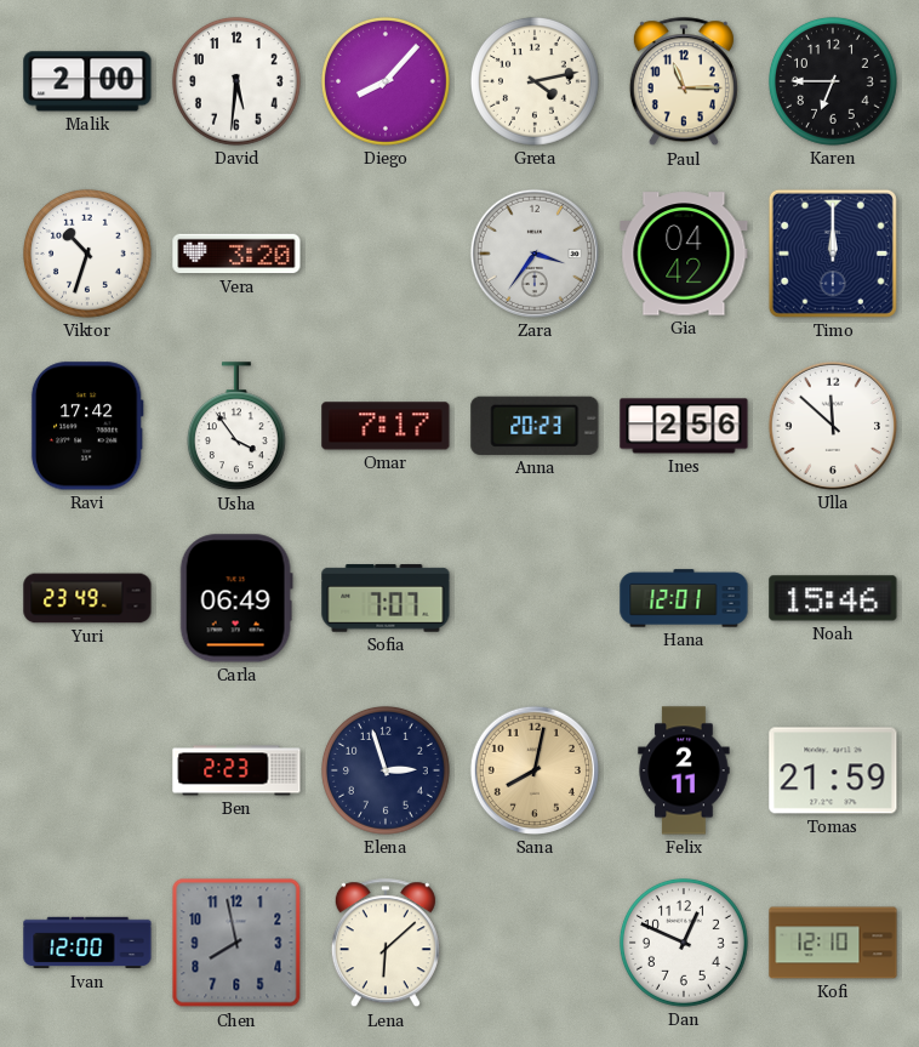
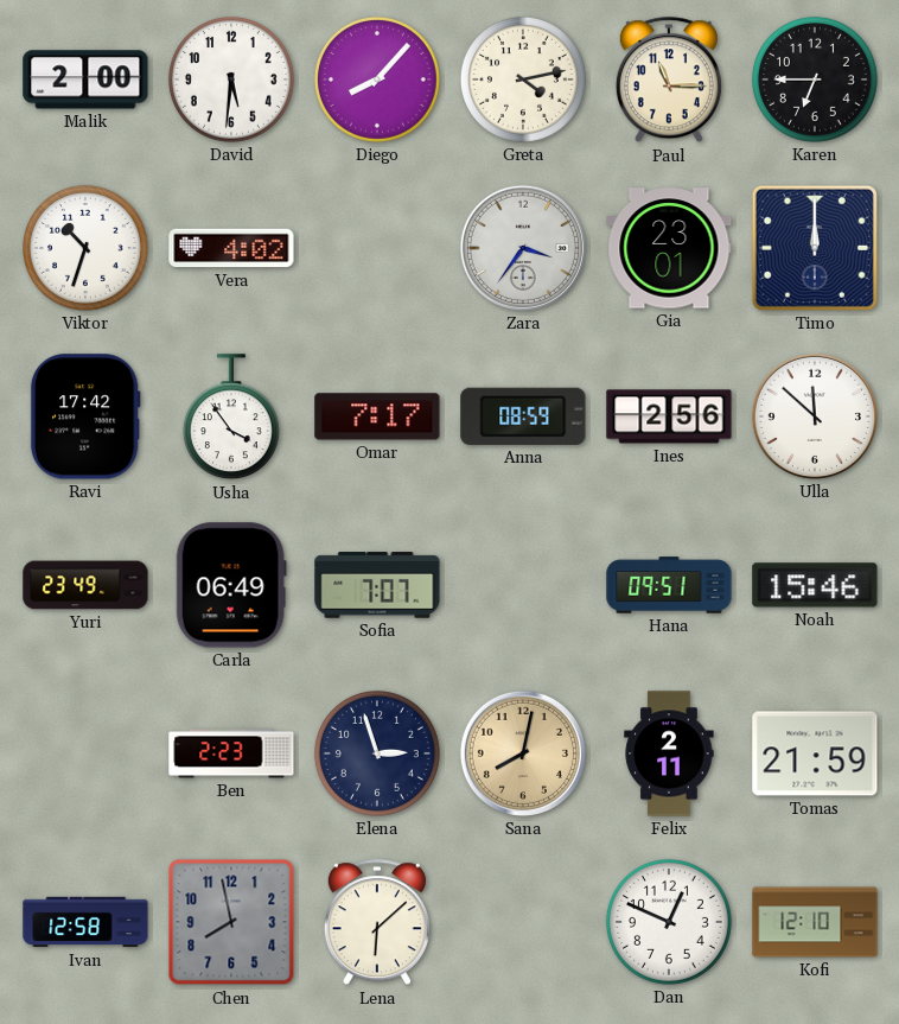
Vera: 3:20 -> 4:02 (231, 248)
Gia: 04:42 -> 23:01 (669, 248)
Anna: 20:23 -> 08:59 (523, 416)
Hana: 12:01 -> 09:51 (669, 585)
Ivan: 12:00 -> 12:58 (85, 922)
